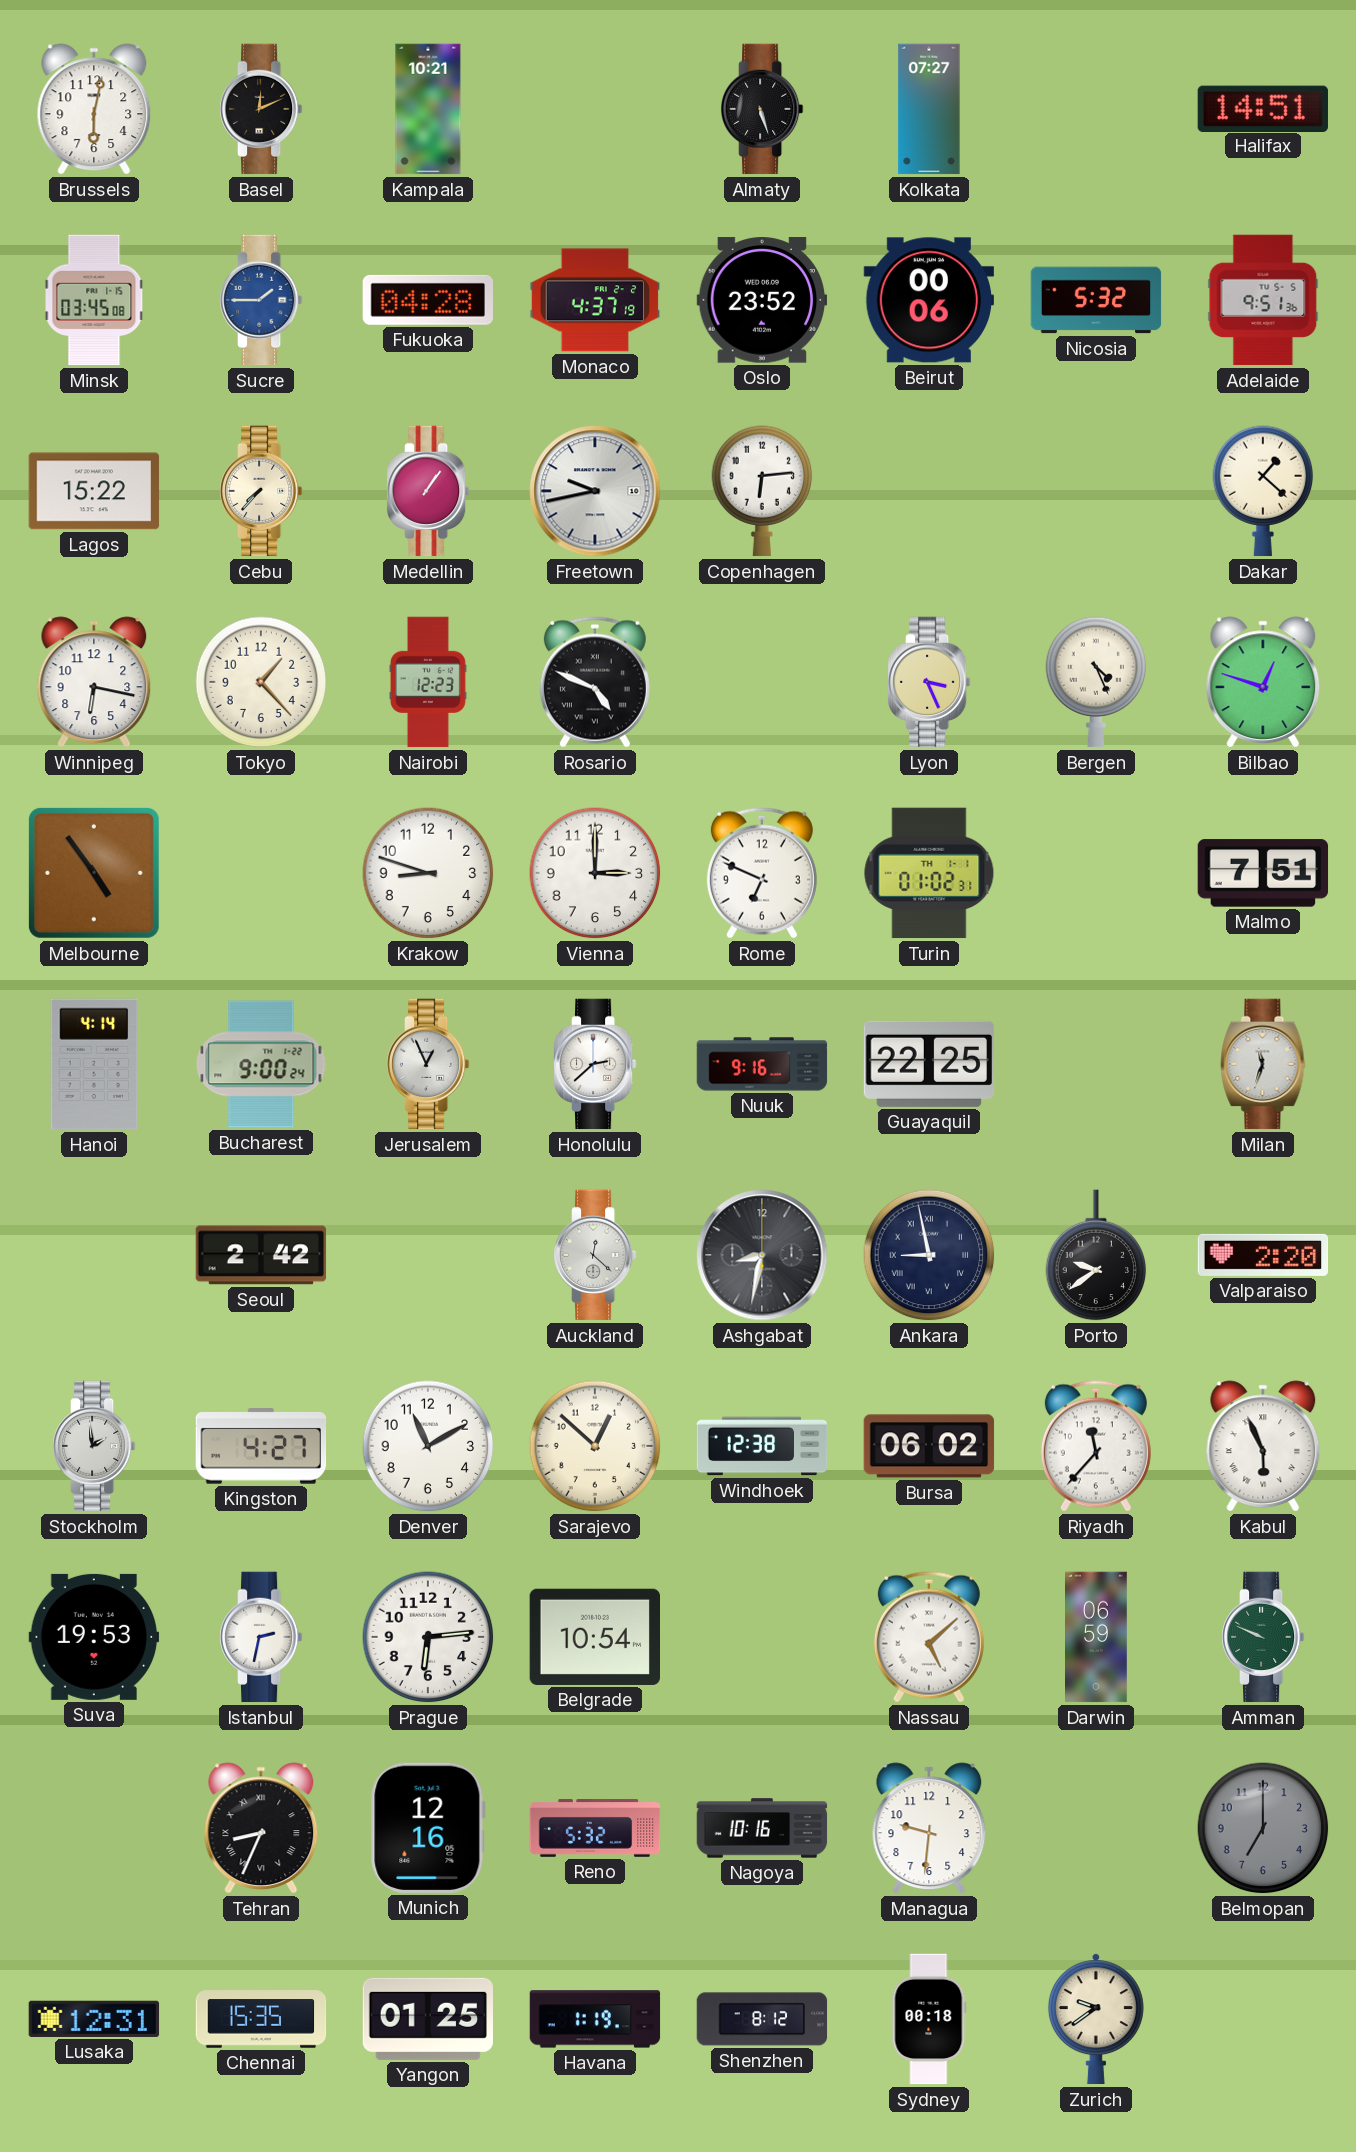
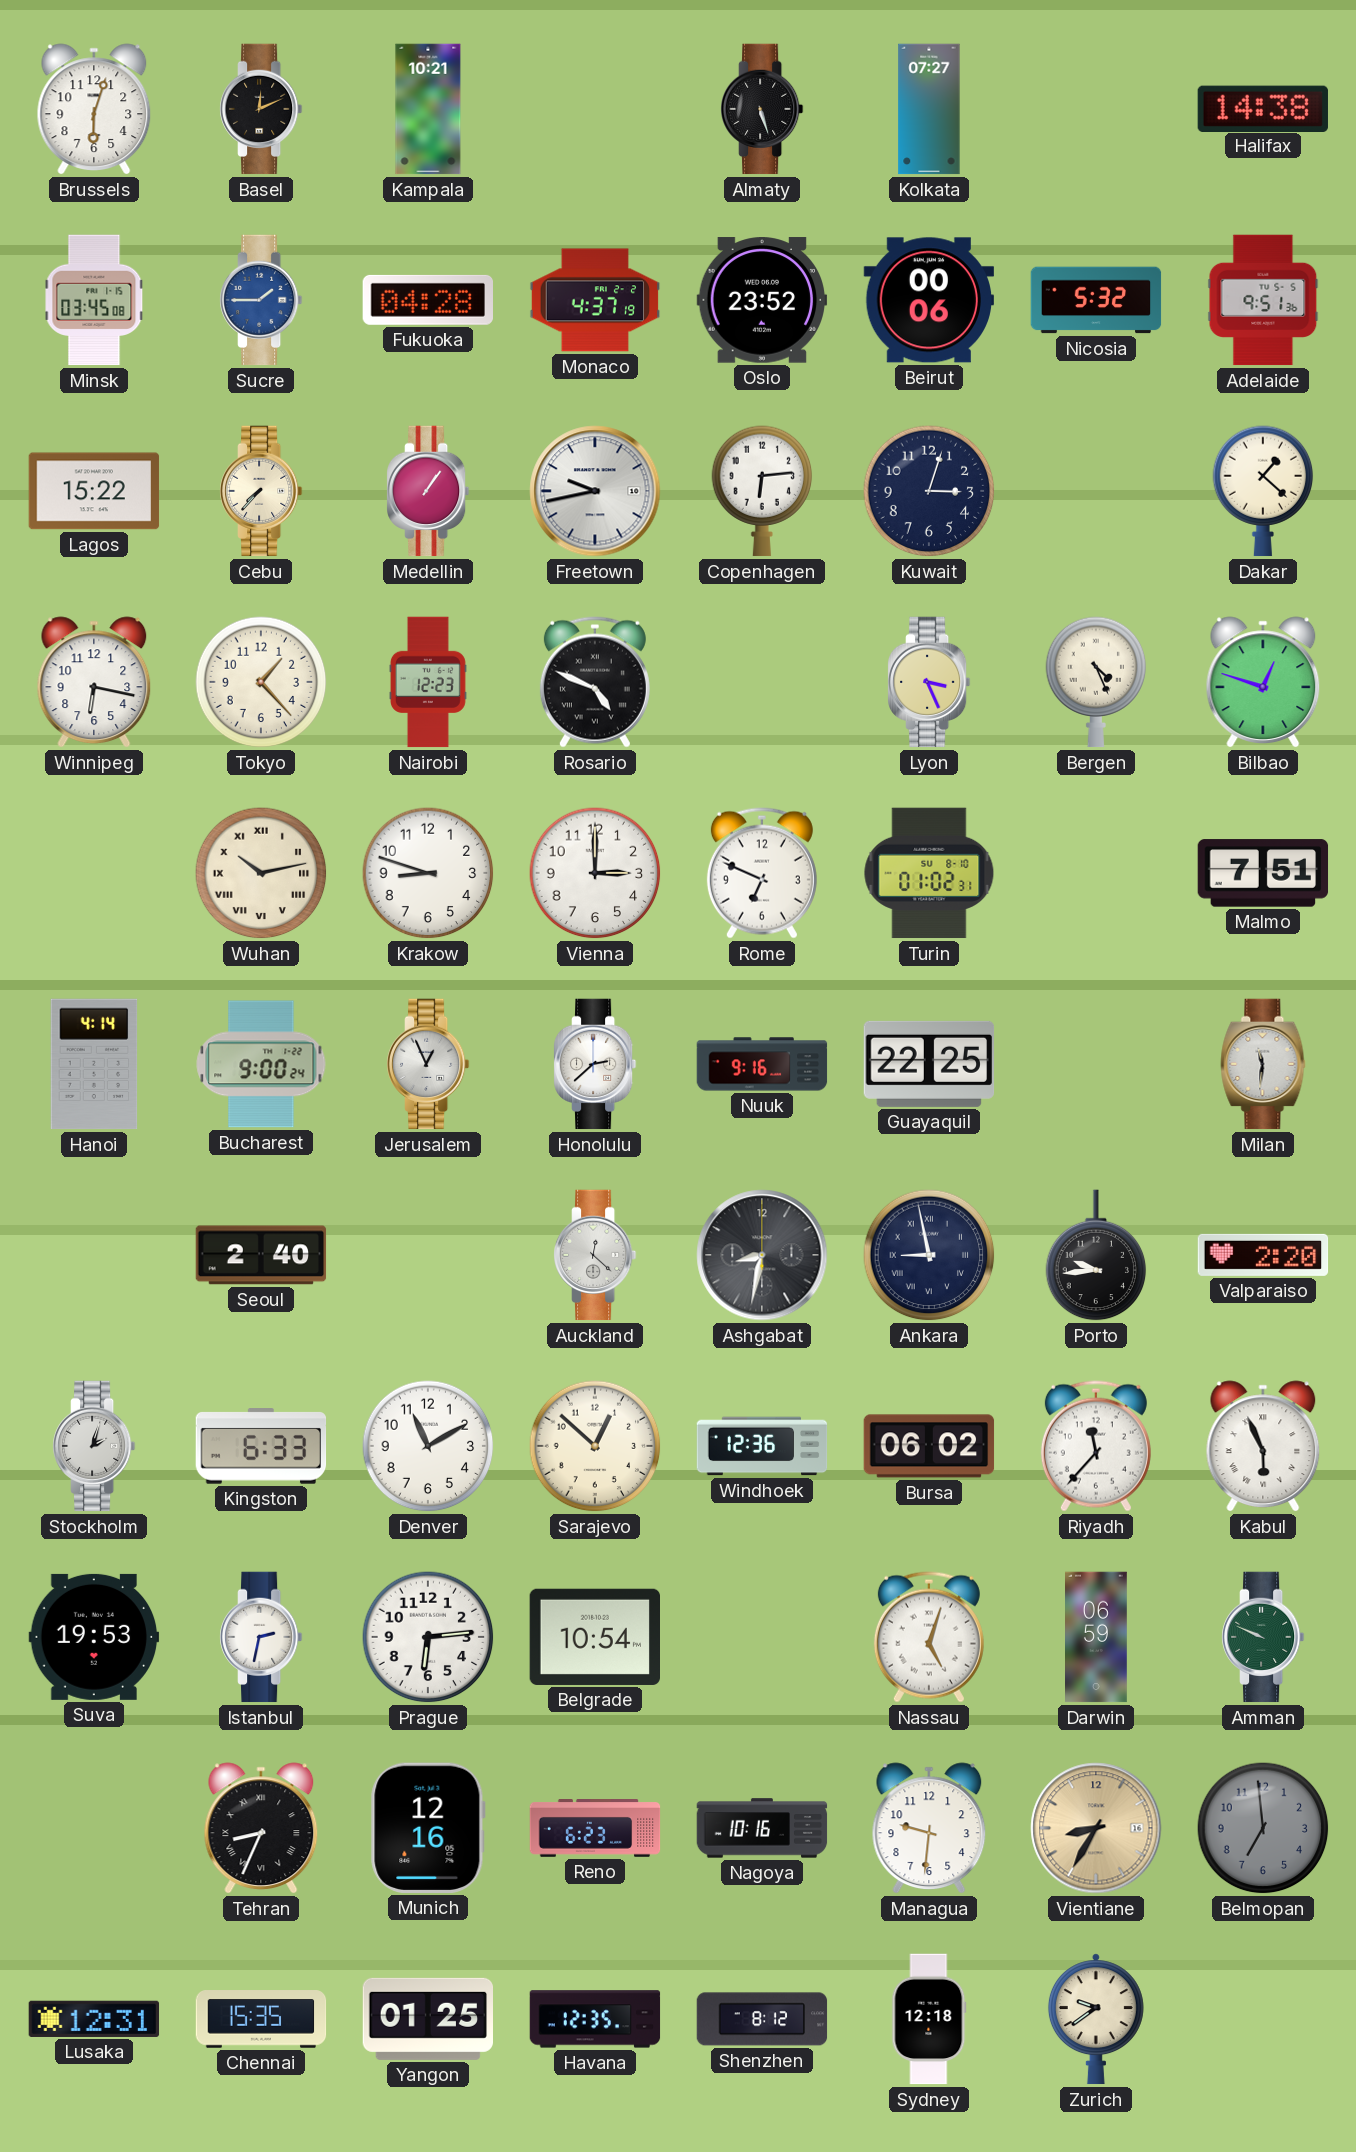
Brussels: 6:02 -> 6:03 (94, 109)
Halifax: 14:51 -> 14:38 (1262, 108)
Kuwait: none -> 3:03 (929, 491)
Melbourne: 4:54 -> none (94, 873)
Wuhan: none -> 10:13 (261, 873)
Turin date: TH 1-1 -> SU 8-10 (929, 873)
Milan: 11:33 -> 11:31 (1263, 1064)
Seoul: 2:42 -> 2:40 (261, 1255)
Porto: 9:39 -> 9:44 (1096, 1255)
Stockholm: 1:59 -> 2:03 (94, 1446)
Kingston: 4:27 -> 6:33 (261, 1446)
Windhoek: 12:38 -> 12:36 (762, 1446)
Nassau: 5:08 -> 5:03 (929, 1637)
Reno: 5:32 -> 6:23 (595, 1828)
Vientiane: none -> 8:35 (1096, 1828)
Belmopan: 7:00 -> 6:59 (1263, 1828)
Havana: 1:19 -> 12:35 (595, 2019)
Sydney: 00:18 -> 12:18 (929, 2019)
